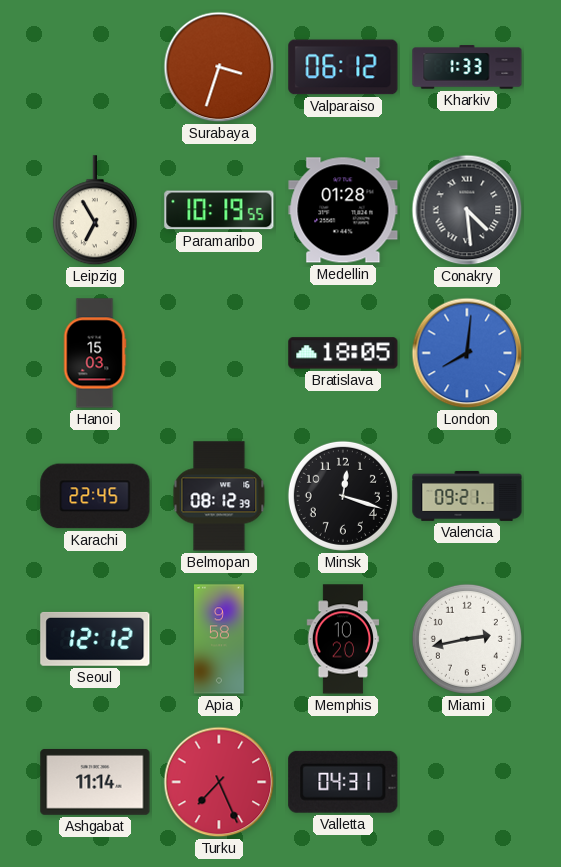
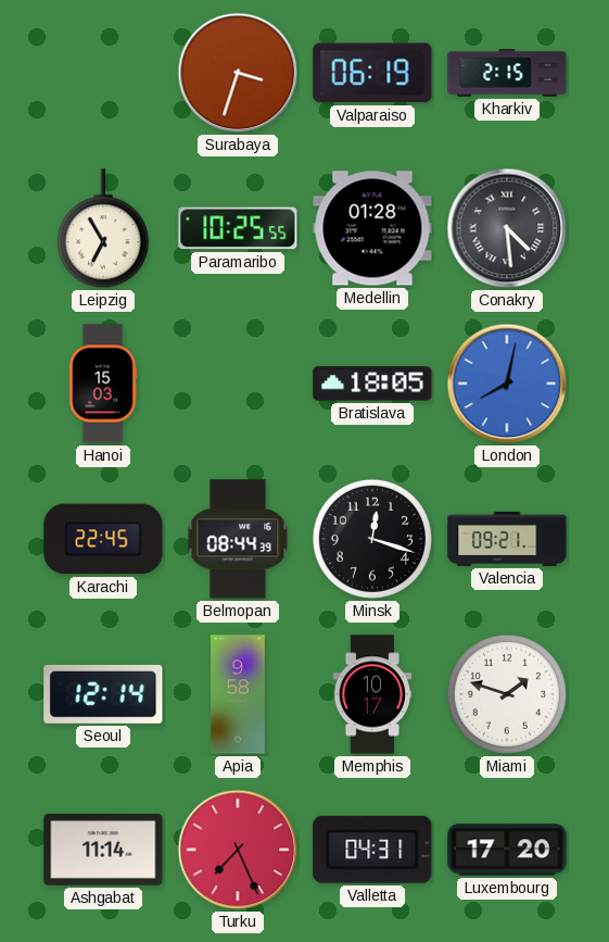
Valparaiso: 06:12 -> 06:19 (372, 73)
Kharkiv: 1:33 -> 2:15 (507, 73)
Paramaribo: 10:19 -> 10:25 (238, 228)
London: 8:01 -> 8:02 (507, 384)
Belmopan: 08:12 -> 08:44 (238, 539)
Seoul: 12:12 -> 12:14 (103, 694)
Memphis: 10:20 -> 10:17 (372, 694)
Miami: 2:43 -> 1:48 (507, 694)
Luxembourg: none -> 17:20 (507, 850)
